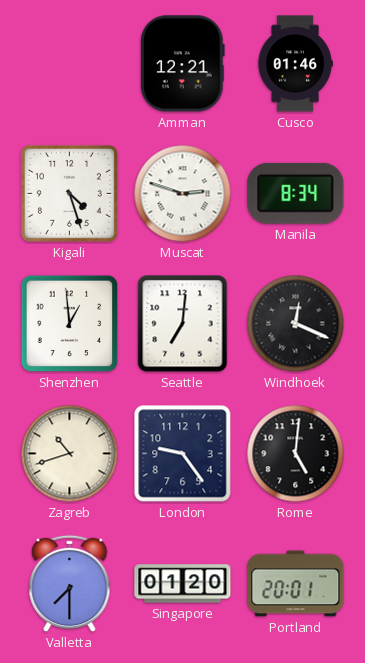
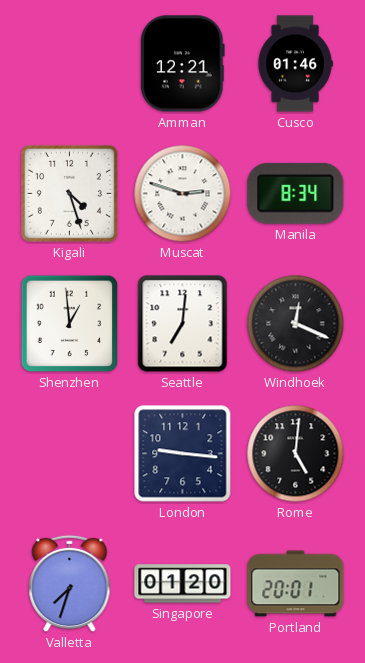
Zagreb: 10:42 -> none (70, 454)
London: 9:24 -> 9:16 (183, 454)
Valletta: 7:30 -> 7:33 (70, 584)
